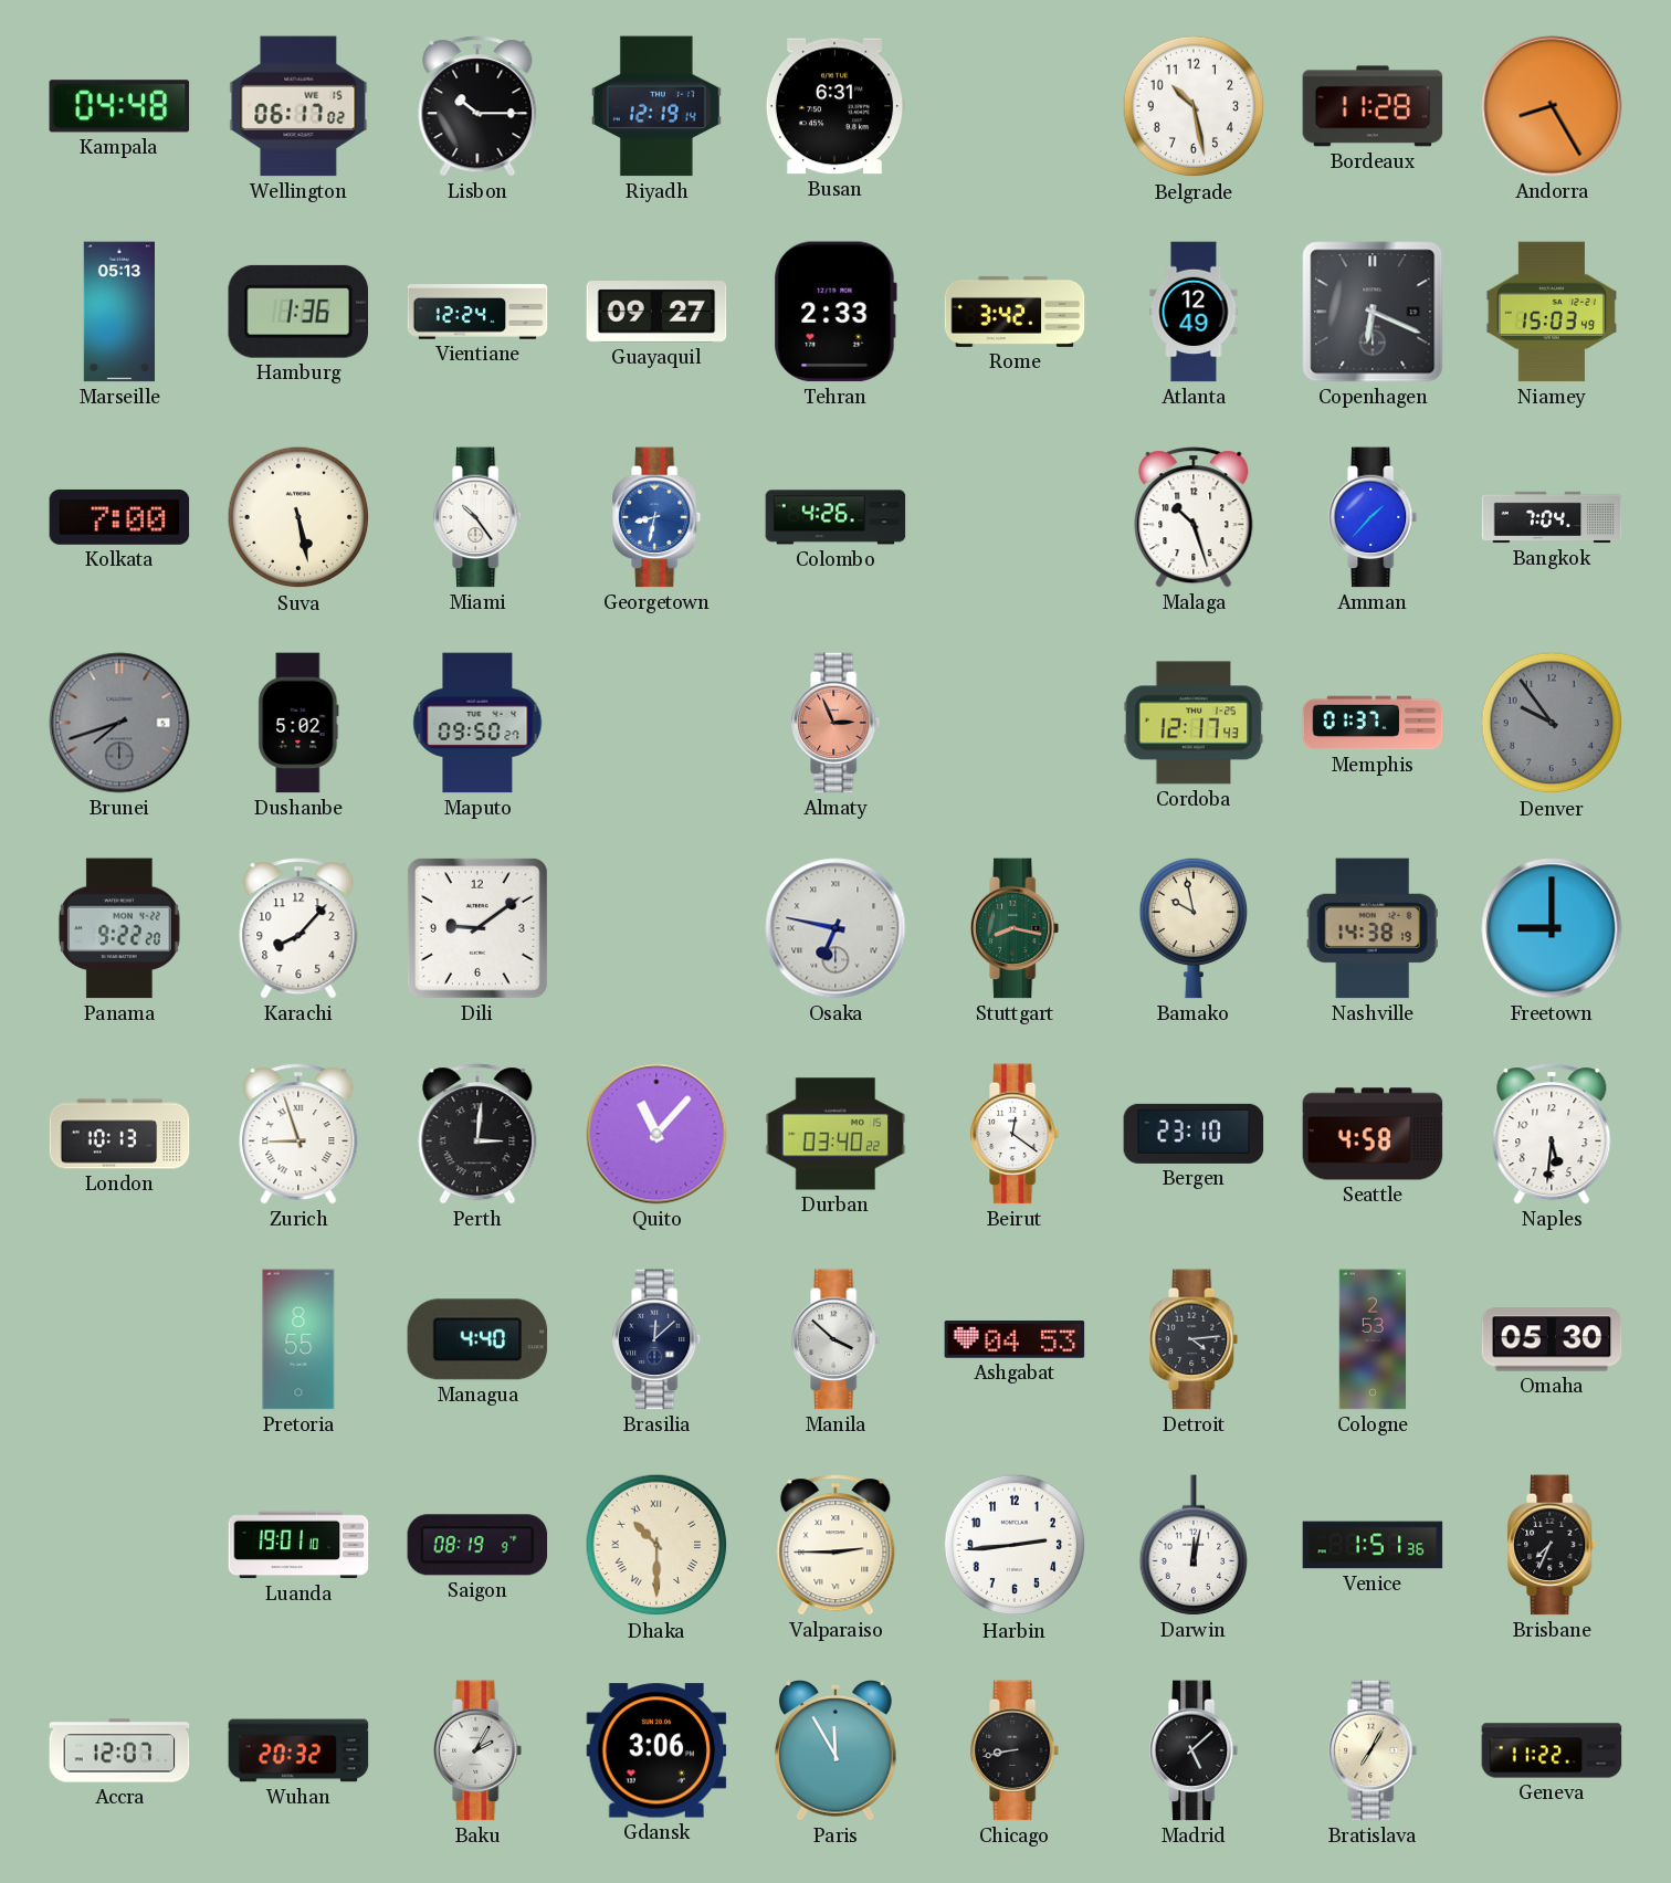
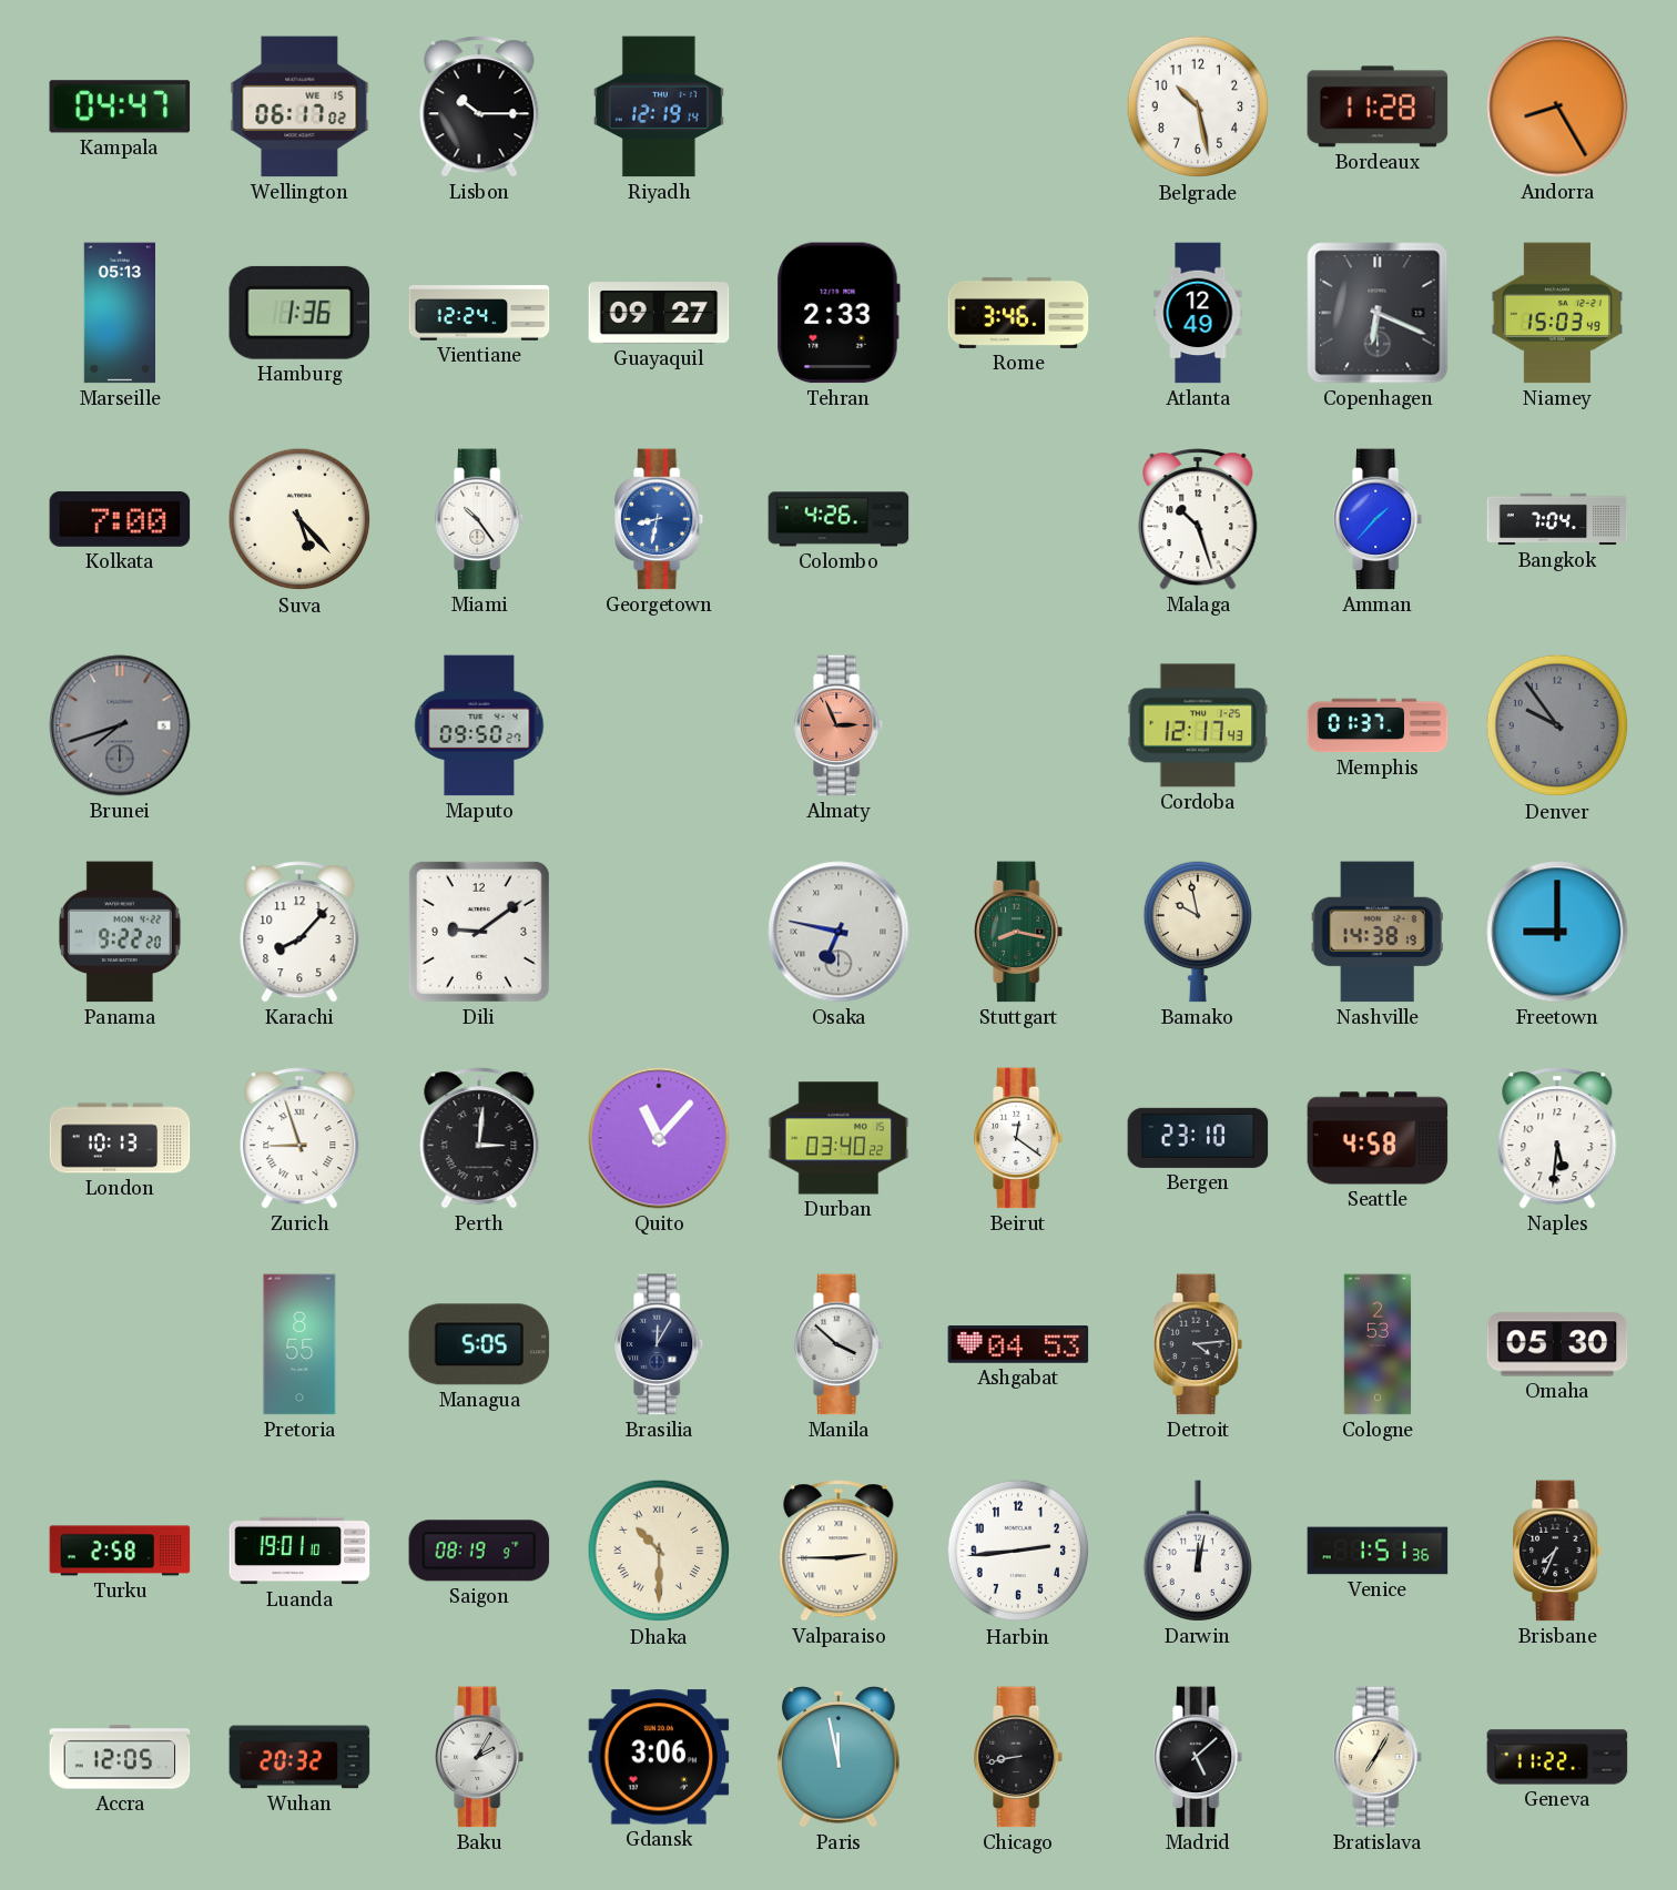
Kampala: 04:48 -> 04:47 (120, 106)
Busan: 6:31 -> none (835, 106)
Rome: 3:42 -> 3:46 (1018, 313)
Suva: 5:28 -> 5:23 (299, 519)
Dushanbe: 5:02 -> none (298, 723)
Managua: 4:40 -> 5:05 (479, 1344)
Brasilia: 12:08 -> 12:05 (660, 1344)
Turku: none -> 2:58 (120, 1551)
Accra: 12:07 -> 12:05 (120, 1757)
Paris: 11:55 -> 11:58 (838, 1757)
